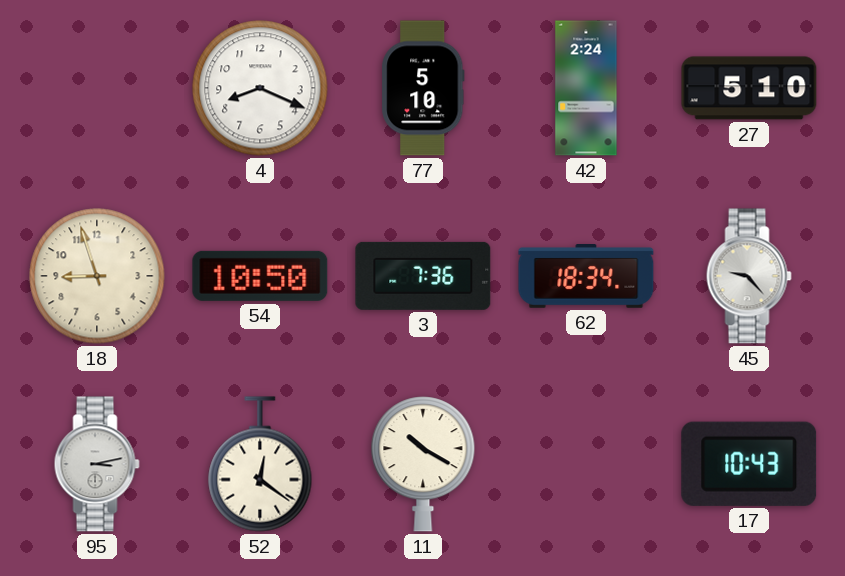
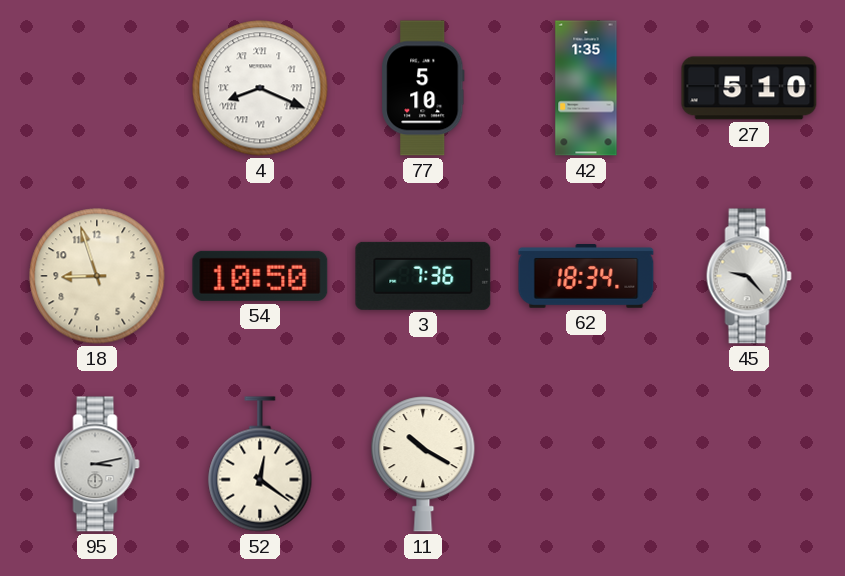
4 numerals: Arabic -> Roman (260, 88)
42: 2:24 -> 1:35 (586, 88)
17: 10:43 -> none (749, 464)
